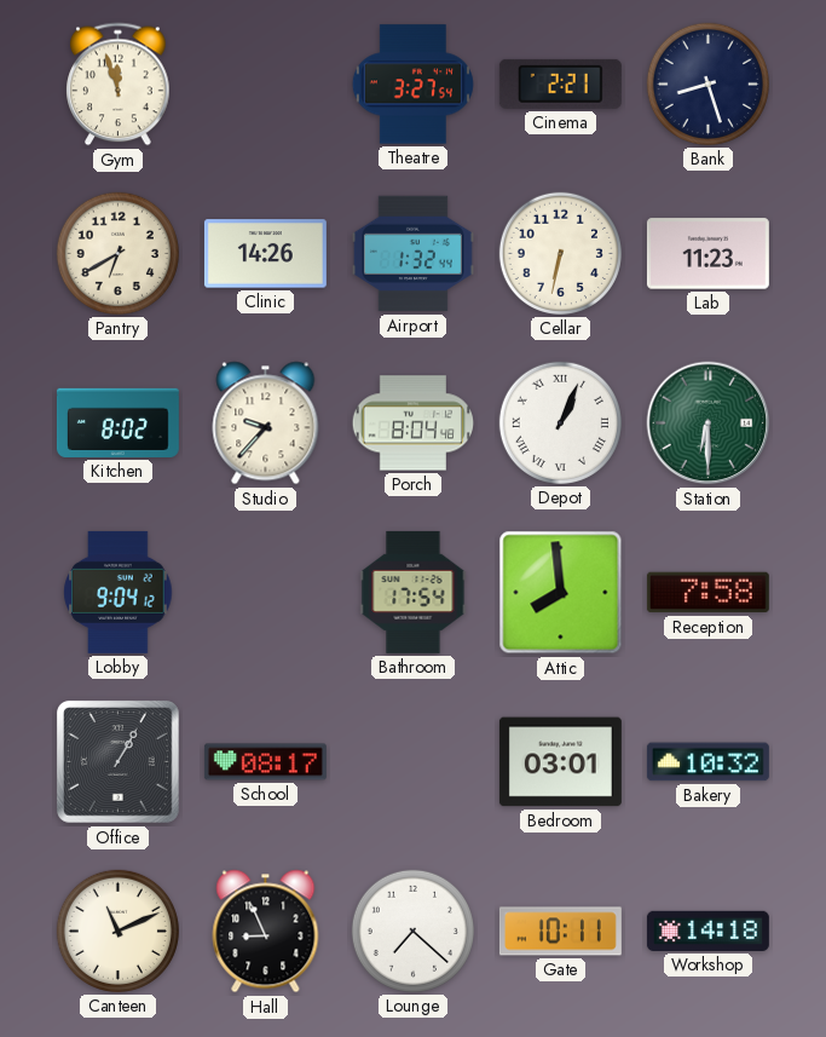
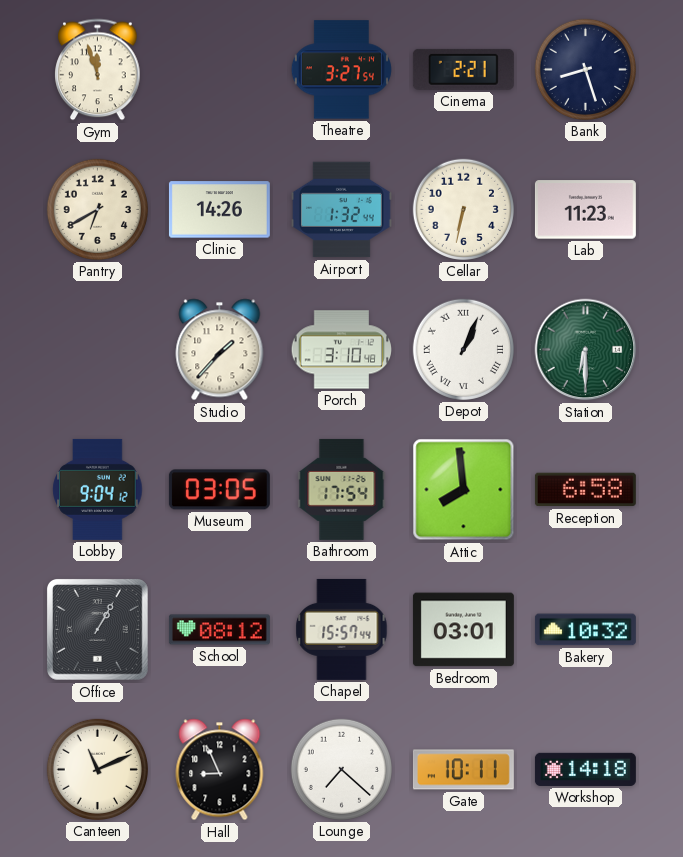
Kitchen: 8:02 -> none (117, 422)
Studio: 9:37 -> 1:37 (220, 350)
Porch: 8:04 -> 3:10 (341, 350)
Museum: none -> 03:05 (219, 490)
Reception: 7:58 -> 6:58 (585, 490)
School: 08:17 -> 08:12 (219, 630)
Chapel: none -> 15:57 (342, 629)
